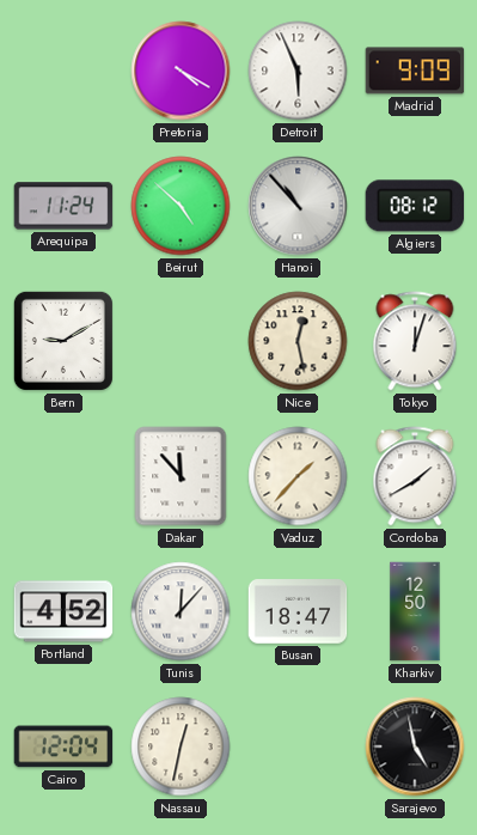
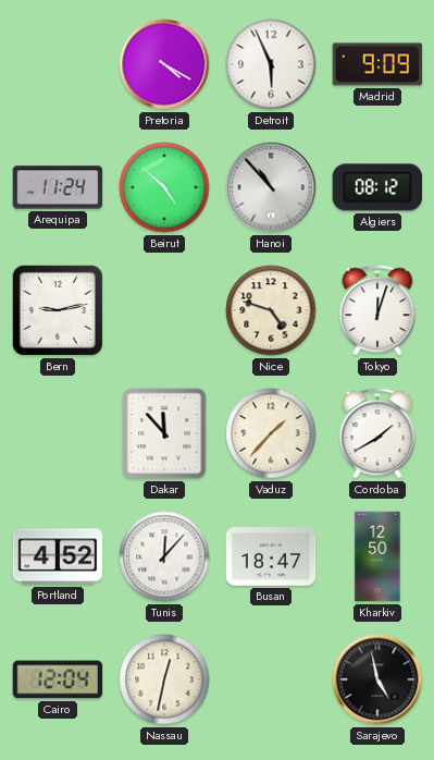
Bern: 9:10 -> 9:13 (58, 310)
Nice: 12:28 -> 4:48 (271, 310)
